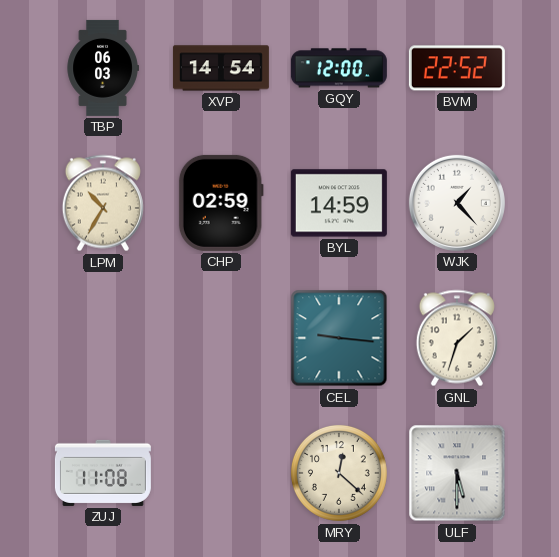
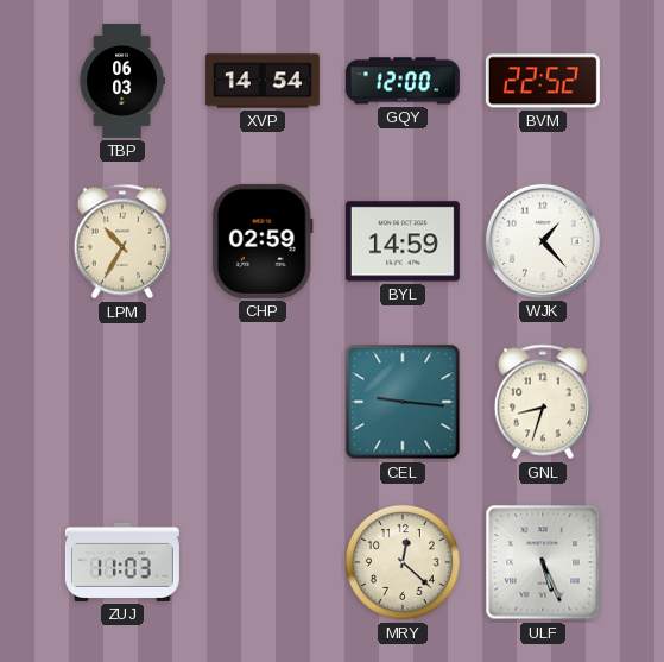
GNL: 1:33 -> 8:33 (543, 402)
ZUJ: 11:08 -> 11:03 (122, 562)
ULF: 5:30 -> 5:26 (543, 562)
